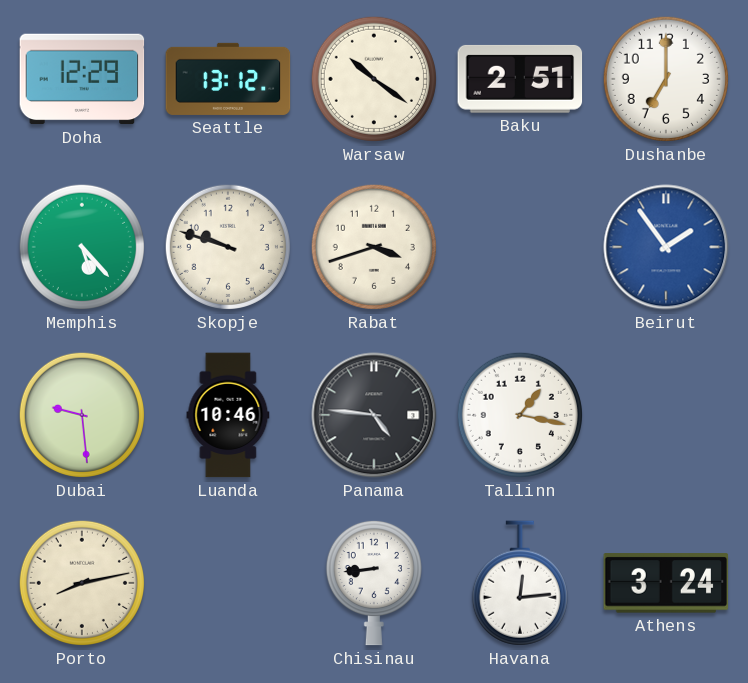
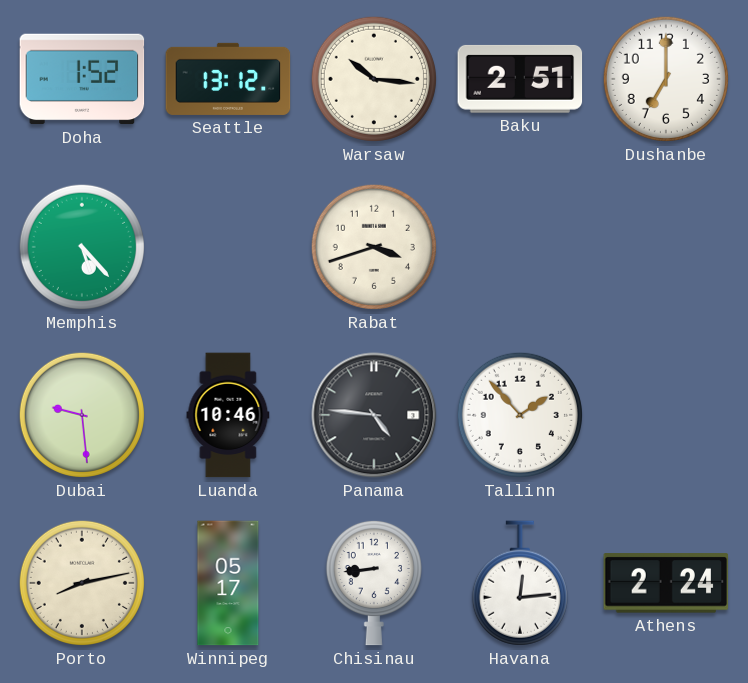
Doha: 12:29 -> 1:52 (82, 79)
Warsaw: 10:21 -> 10:16 (374, 79)
Skopje: 9:48 -> none (228, 247)
Beirut: 1:54 -> none (666, 247)
Tallinn: 1:17 -> 1:53 (520, 415)
Winnipeg: none -> 05:17 (228, 583)
Athens: 3:24 -> 2:24 (666, 583)
